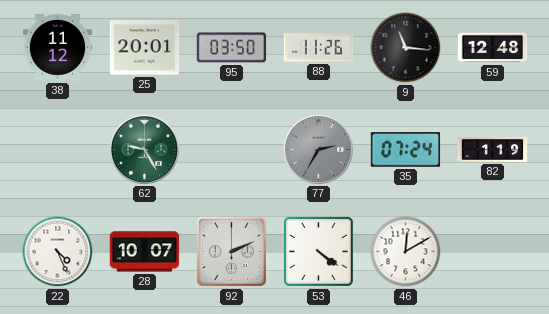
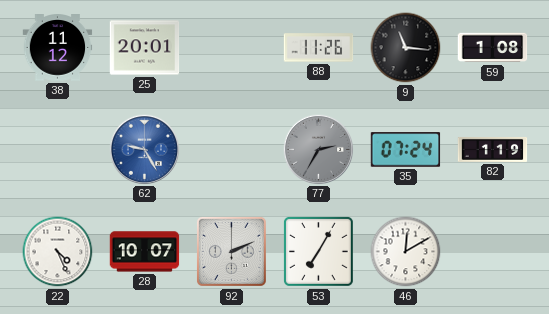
95: 03:50 -> none (232, 48)
59: 12:48 -> 1:08 (493, 48)
62 dial: green -> blue (144, 149)
53: 4:21 -> 7:05 (318, 251)
